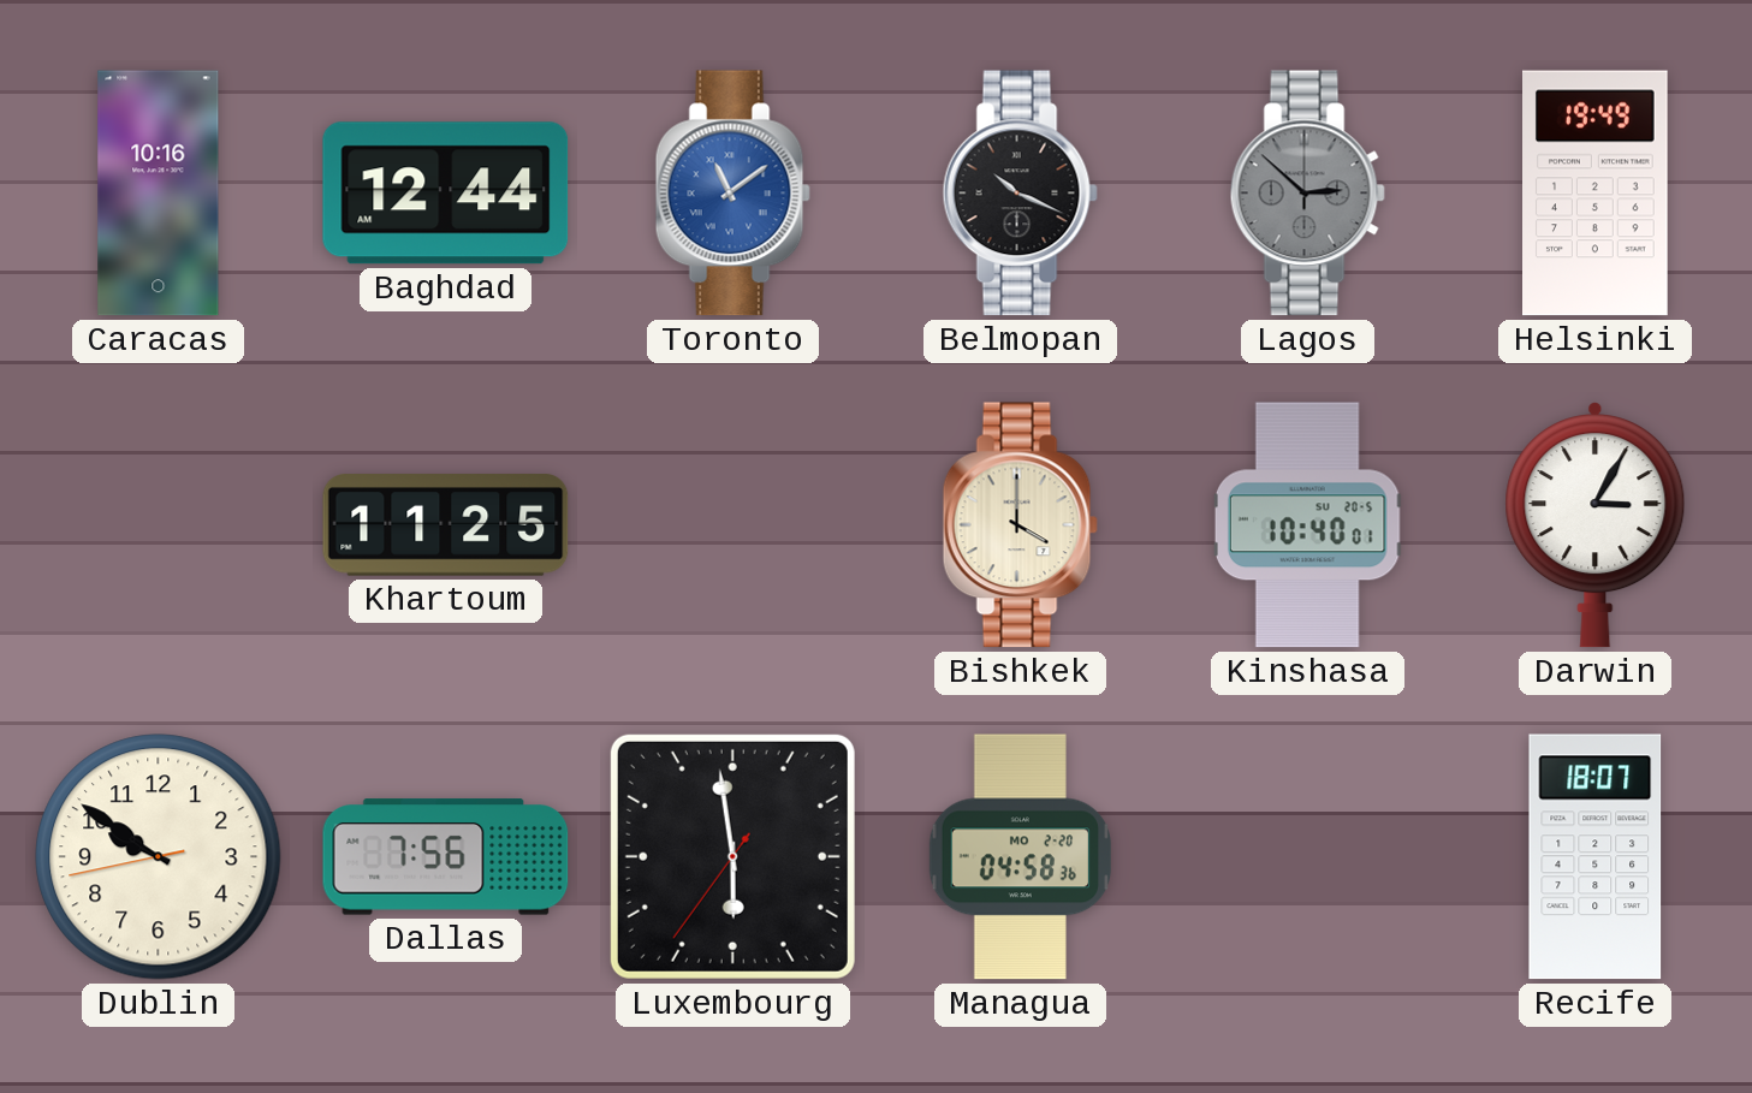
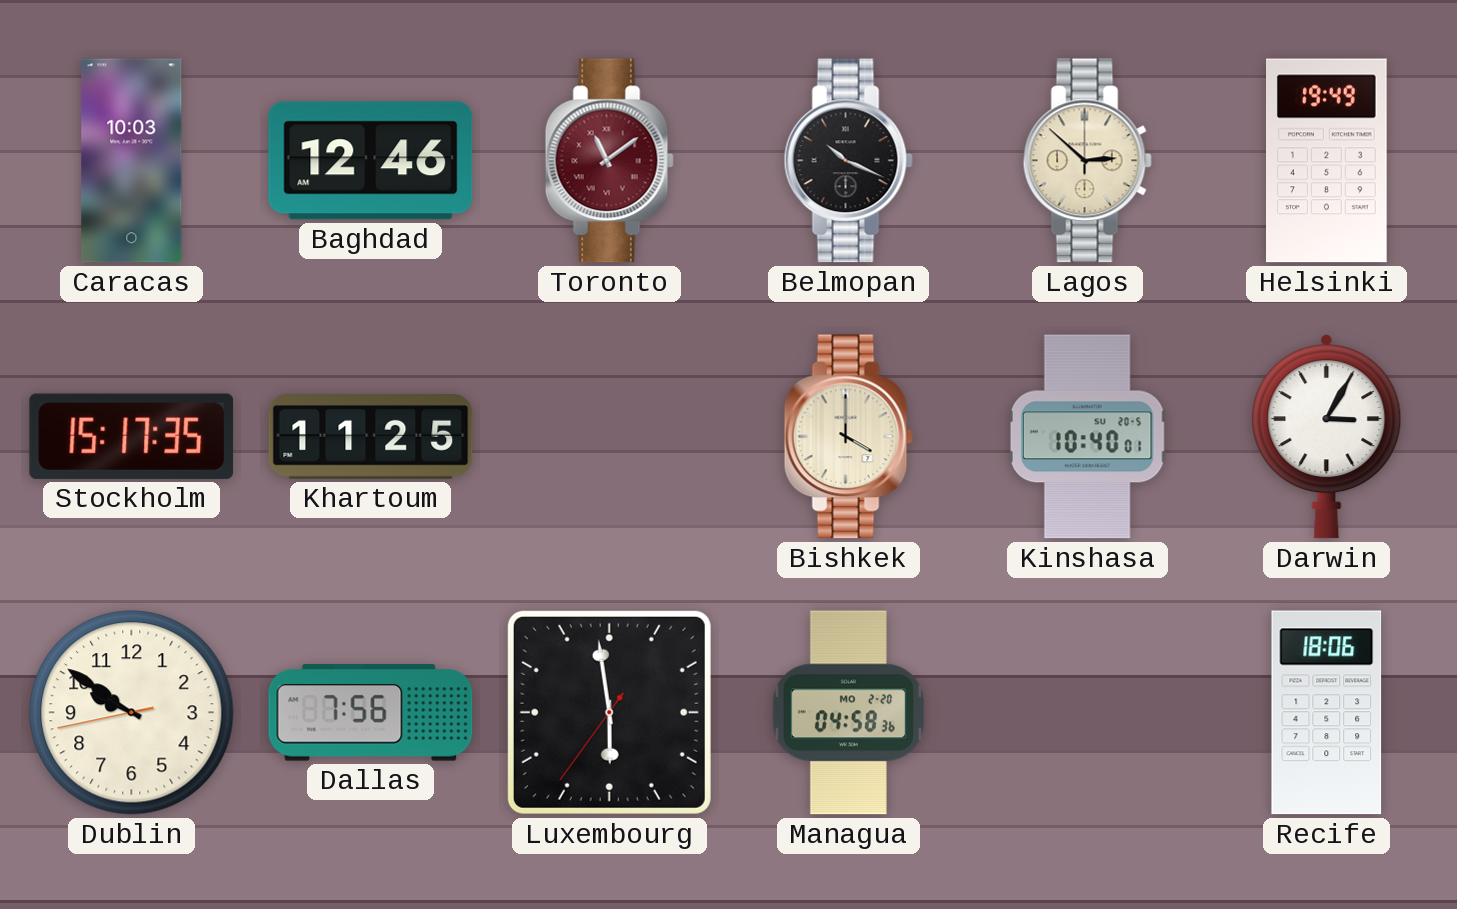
Caracas: 10:16 -> 10:03 (132, 161)
Baghdad: 12:44 -> 12:46 (371, 161)
Toronto dial: blue -> burgundy (609, 161)
Lagos dial: grey -> cream (1087, 161)
Stockholm: none -> 15:17 (132, 436)
Recife: 18:07 -> 18:06 (1327, 713)
